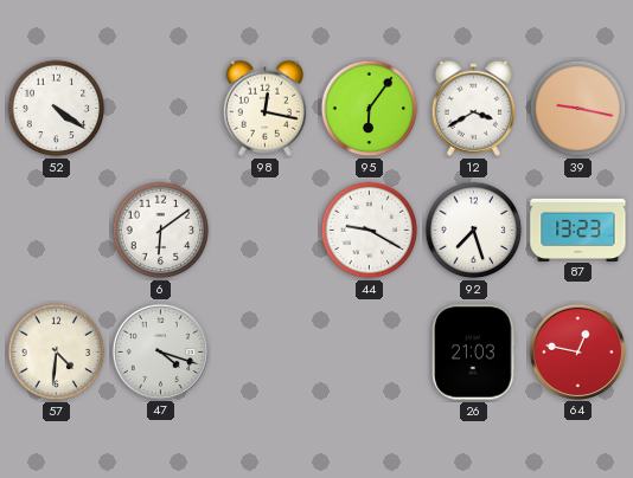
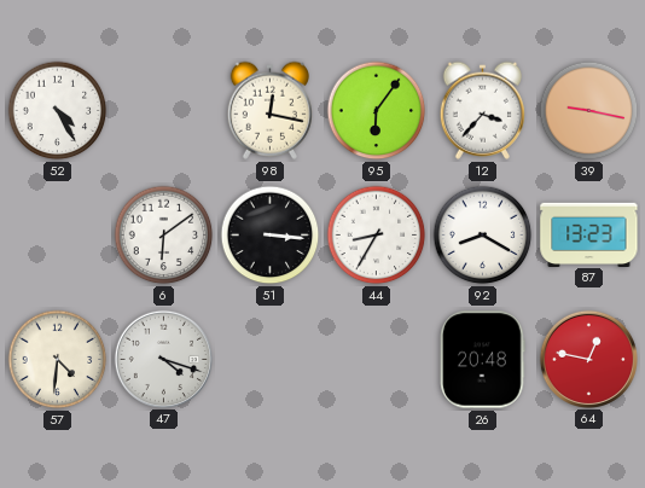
52: 4:21 -> 4:25 (58, 111)
12: 3:40 -> 3:37 (482, 110)
51: none -> 3:16 (271, 236)
44: 9:20 -> 8:35 (377, 236)
92: 7:27 -> 8:20 (483, 236)
26: 21:03 -> 20:48 (483, 360)
